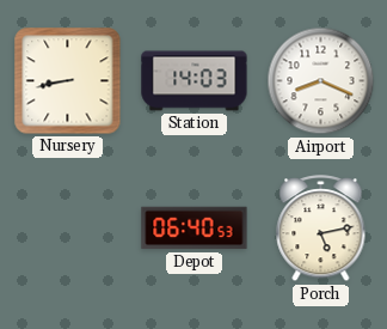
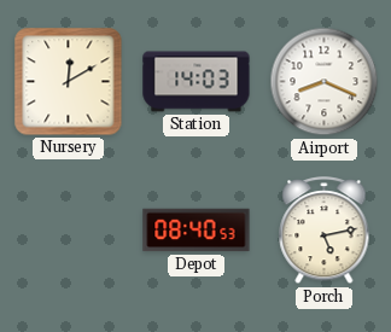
Nursery: 8:43 -> 12:10 (69, 82)
Depot: 06:40 -> 08:40 (197, 231)
